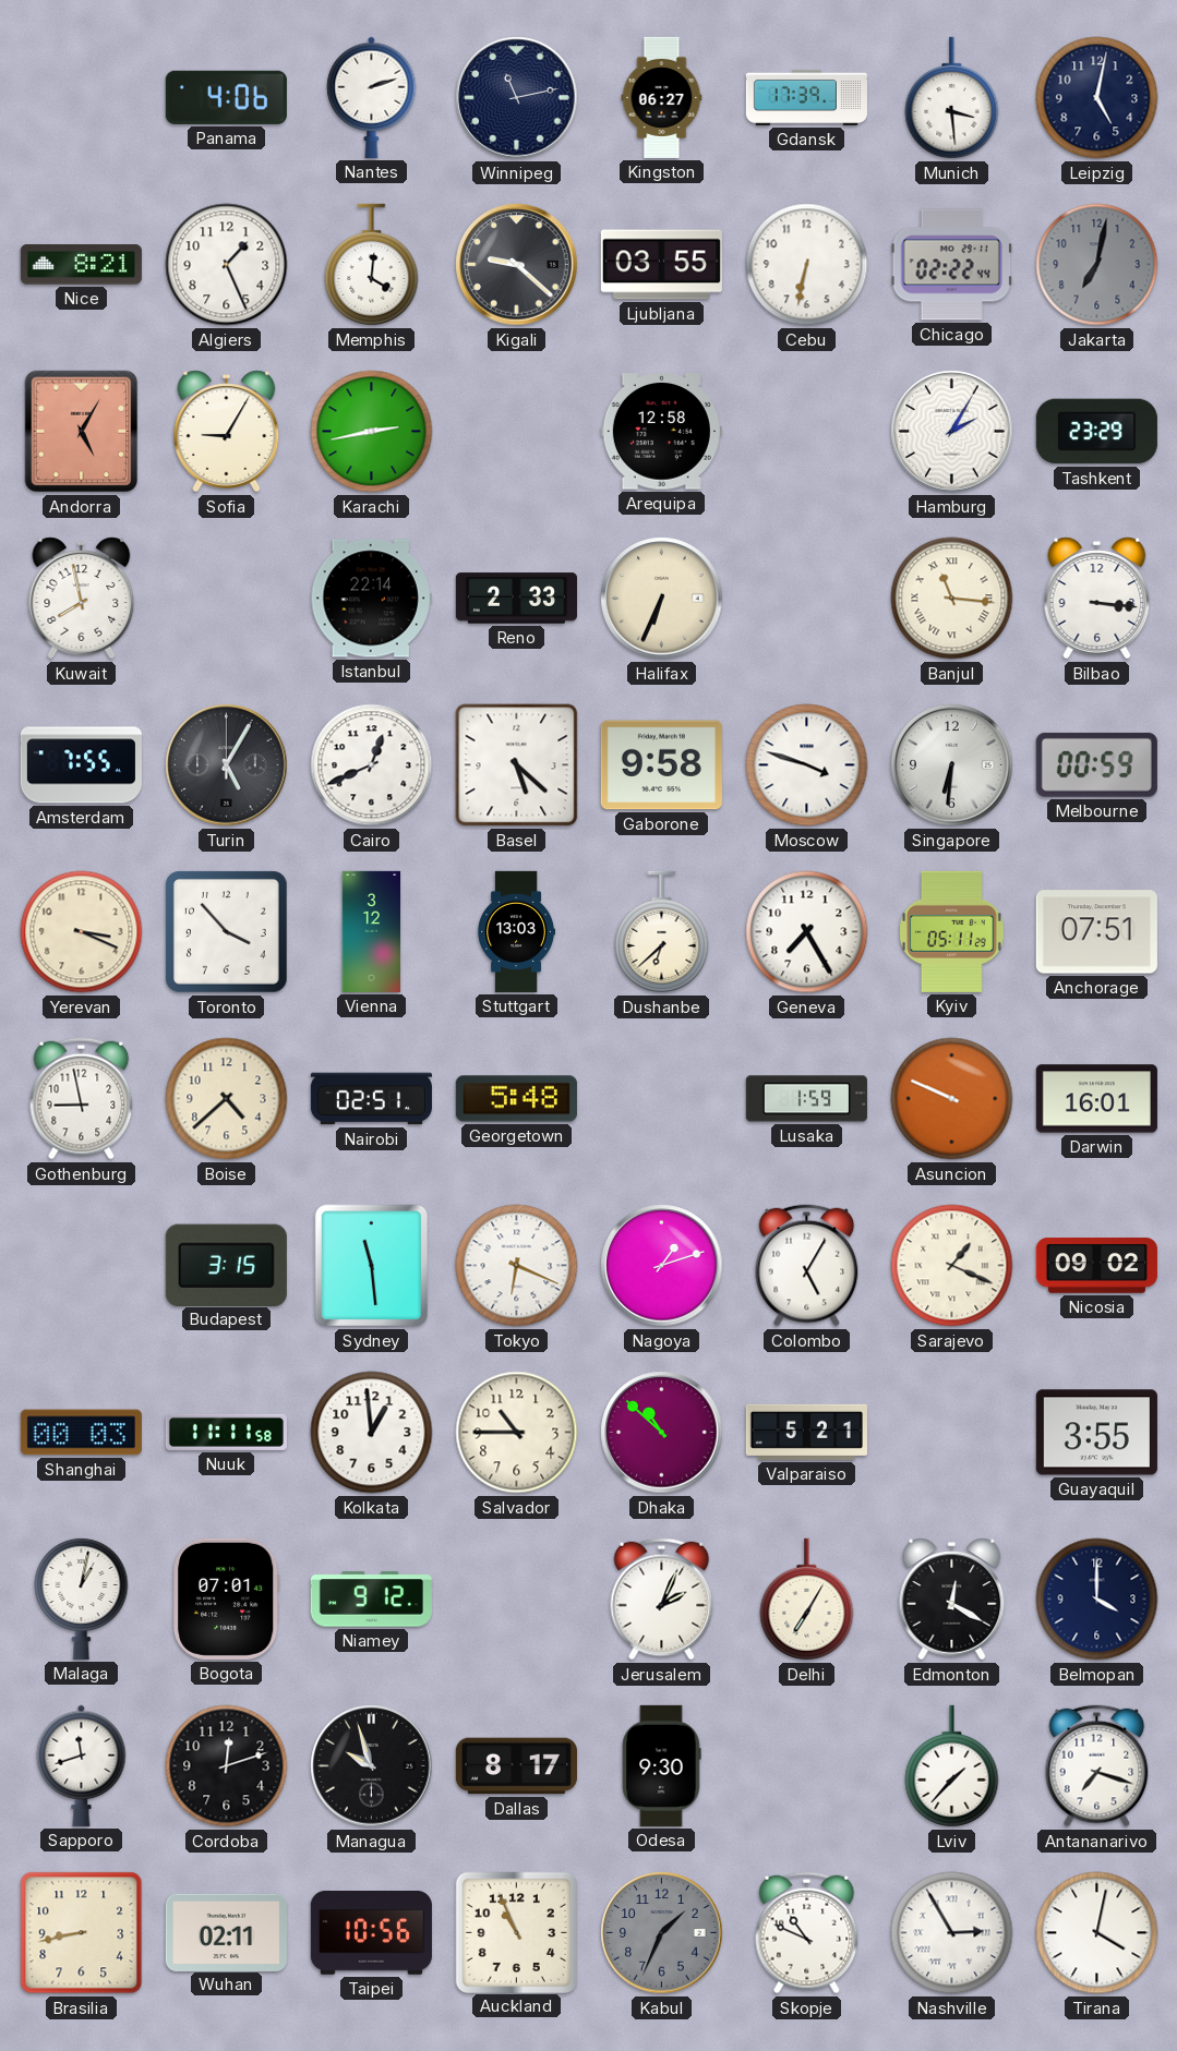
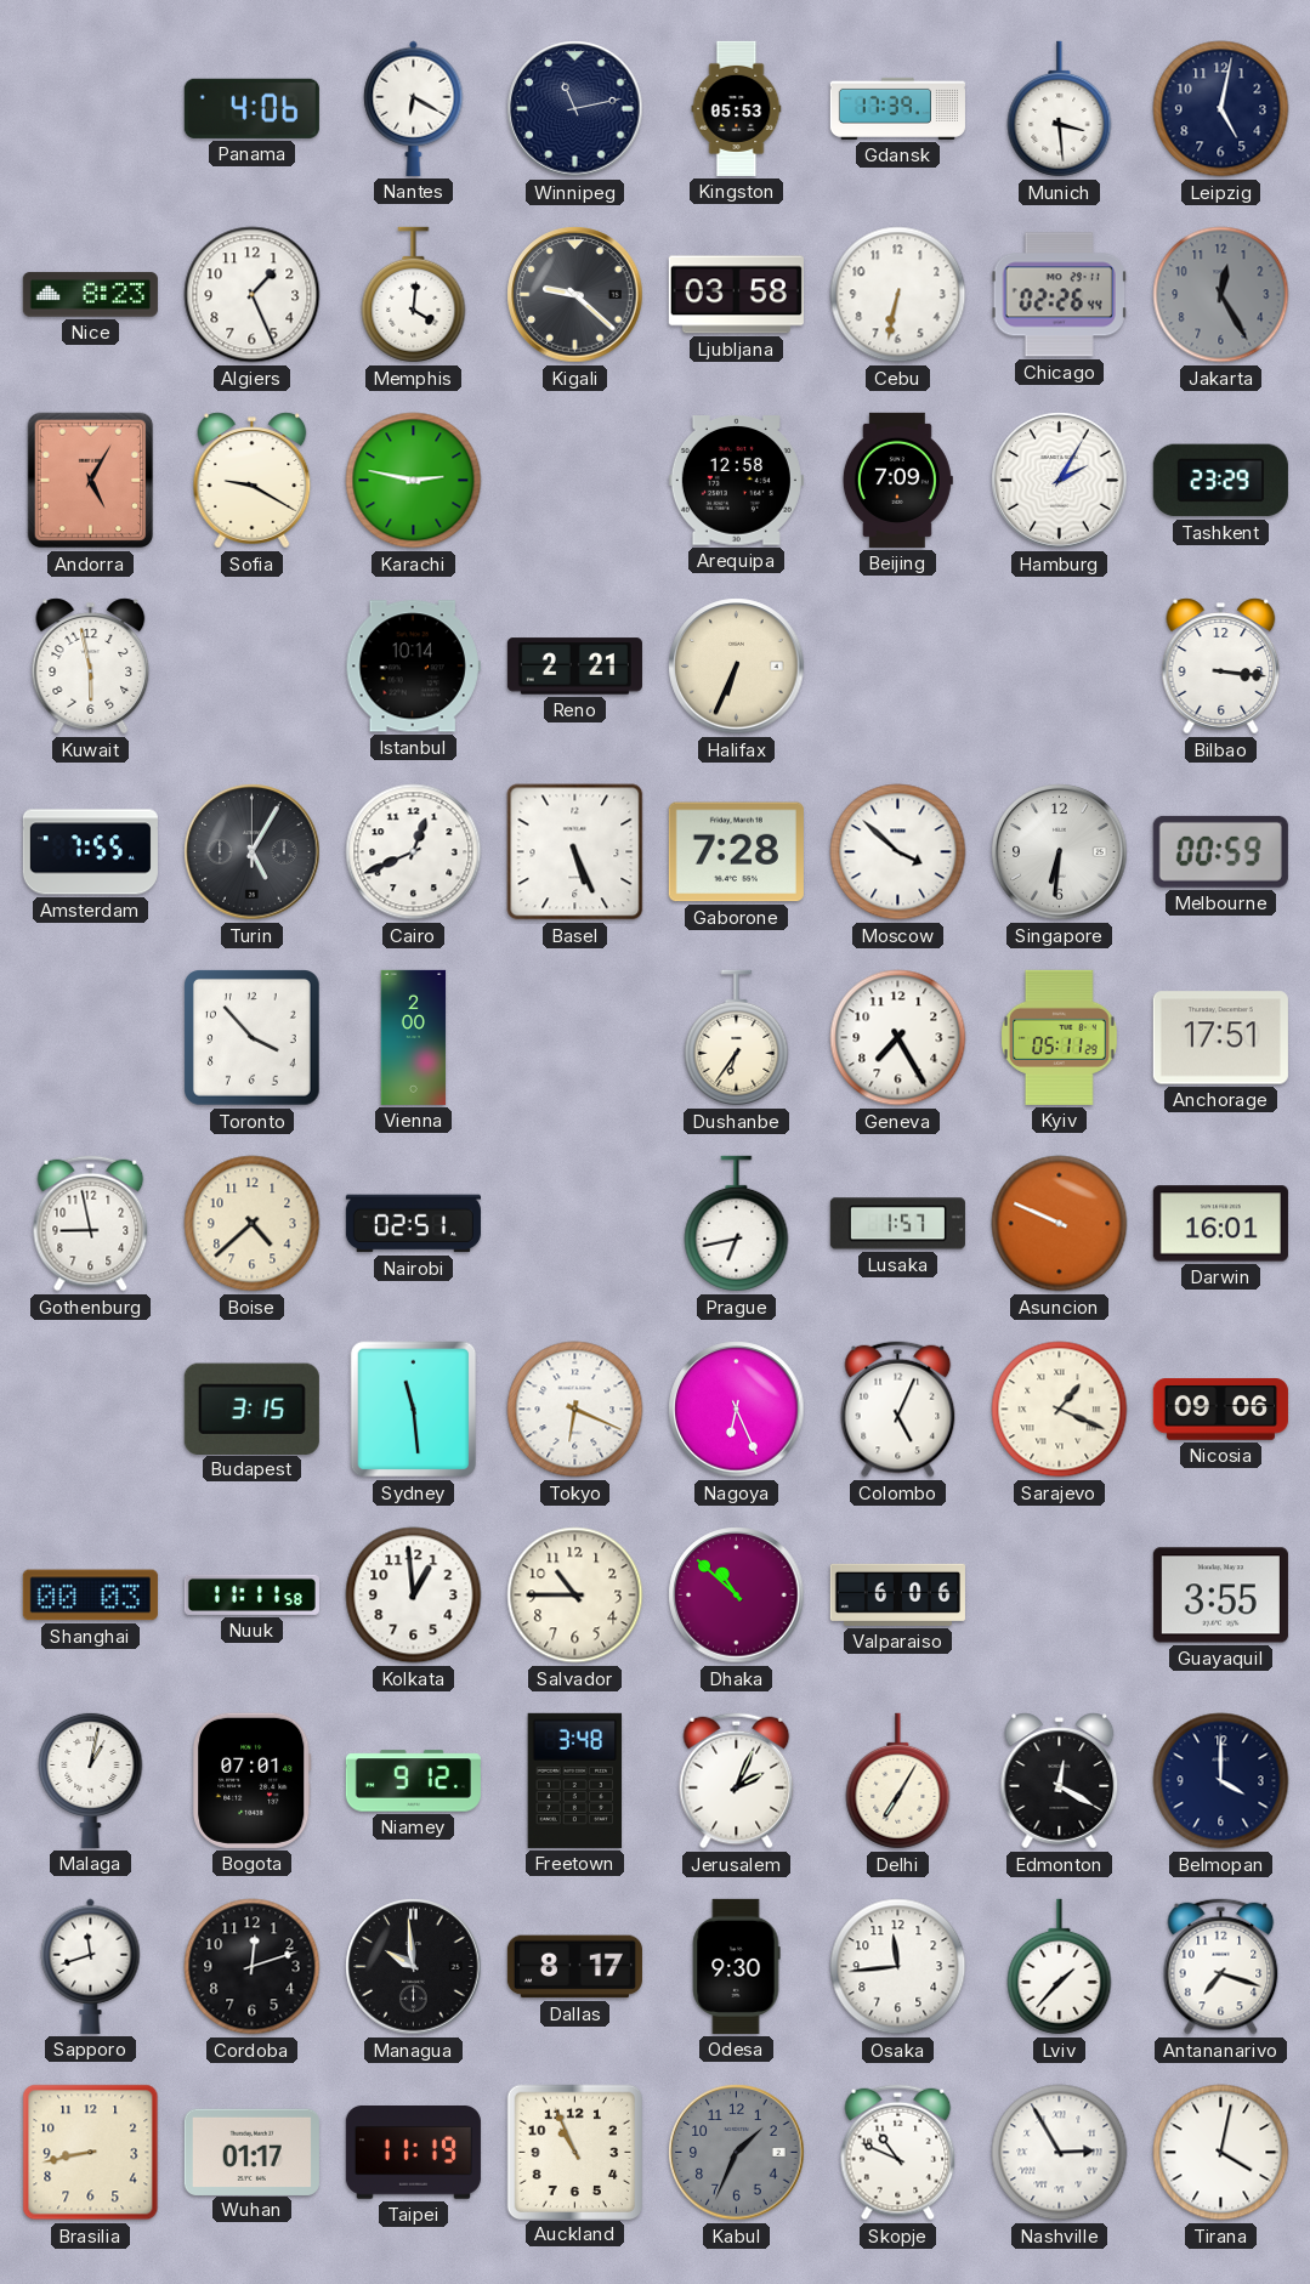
Nantes: 2:12 -> 6:20 (414, 108)
Kingston: 06:27 -> 05:53 (737, 108)
Nice: 8:21 -> 8:23 (90, 295)
Ljubljana: 03:55 -> 03:58 (736, 295)
Chicago: 02:22 -> 02:26 (1059, 295)
Jakarta: 7:02 -> 12:25 (1221, 295)
Sofia: 9:05 -> 9:20 (253, 481)
Karachi: 2:43 -> 2:47 (414, 481)
Beijing: none -> 7:09 (897, 480)
Kuwait: 7:58 -> 5:58 (91, 667)
Istanbul: 22:14 -> 10:14 (413, 667)
Reno: 2:33 -> 2:21 (574, 667)
Banjul: 11:16 -> none (952, 599)
Basel: 5:22 -> 5:26 (575, 852)
Gaborone: 9:58 -> 7:28 (736, 852)
Moscow: 3:48 -> 3:52 (898, 852)
Yerevan: 3:19 -> none (82, 932)
Vienna: 3:12 -> 2:00 (414, 1037)
Stuttgart: 13:03 -> none (516, 931)
Dushanbe: 6:38 -> 6:36 (737, 1038)
Anchorage: 07:51 -> 17:51 (1220, 1038)
Georgetown: 5:48 -> none (516, 1099)
Prague: none -> 6:43 (737, 1224)
Lusaka: 1:59 -> 1:57 (897, 1224)
Nagoya: 1:12 -> 6:26 (737, 1410)
Colombo: 5:05 -> 5:04 (898, 1410)
Nicosia: 09:02 -> 09:06 (1220, 1410)
Valparaiso: 5:21 -> 6:06 (897, 1594)
Freetown: none -> 3:48 (575, 1780)
Managua: 9:57 -> 9:59 (414, 1967)
Osaka: none -> 11:44 (898, 1967)
Wuhan: 02:11 -> 01:17 (251, 2152)
Taipei: 10:56 -> 11:19 (413, 2153)
